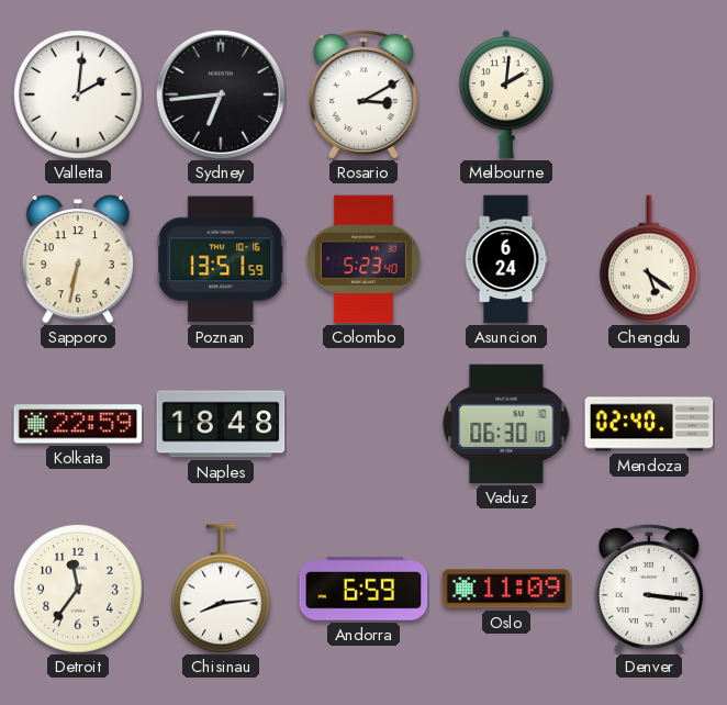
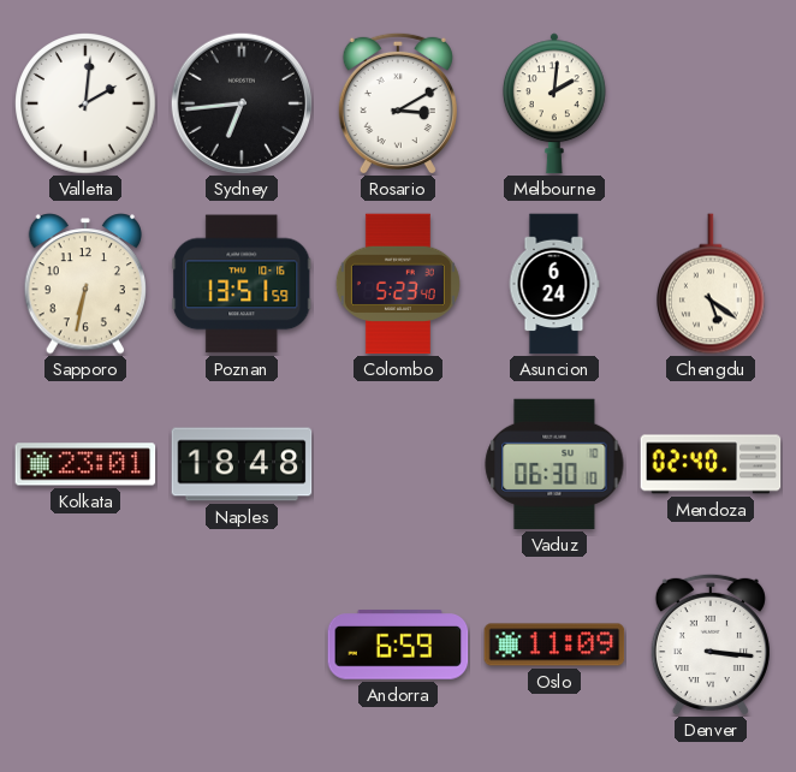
Kolkata: 22:59 -> 23:01 (85, 464)
Detroit: 11:36 -> none (78, 589)
Chisinau: 8:14 -> none (222, 589)
